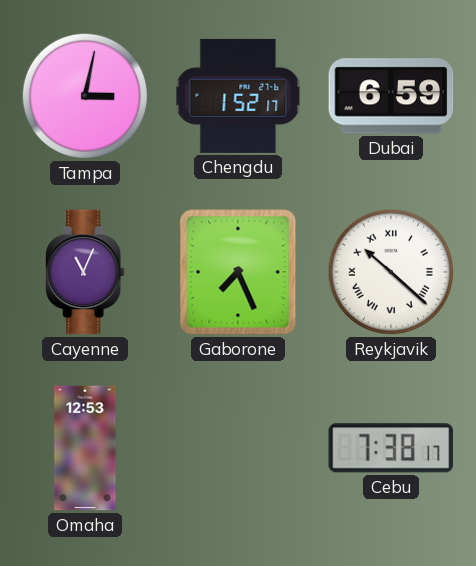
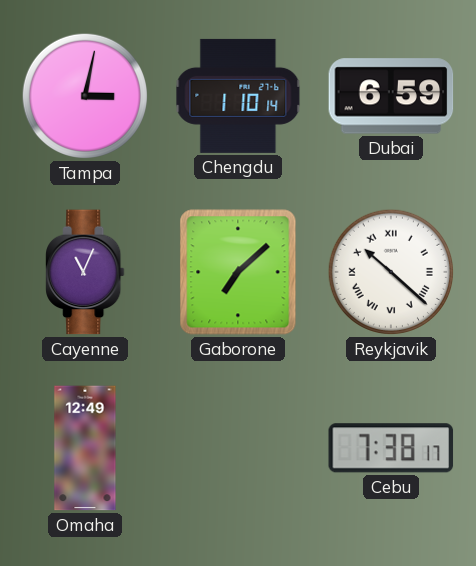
Chengdu: 1:52 -> 1:10 (238, 96)
Gaborone: 7:26 -> 7:08 (238, 272)
Omaha: 12:53 -> 12:49 (85, 448)
